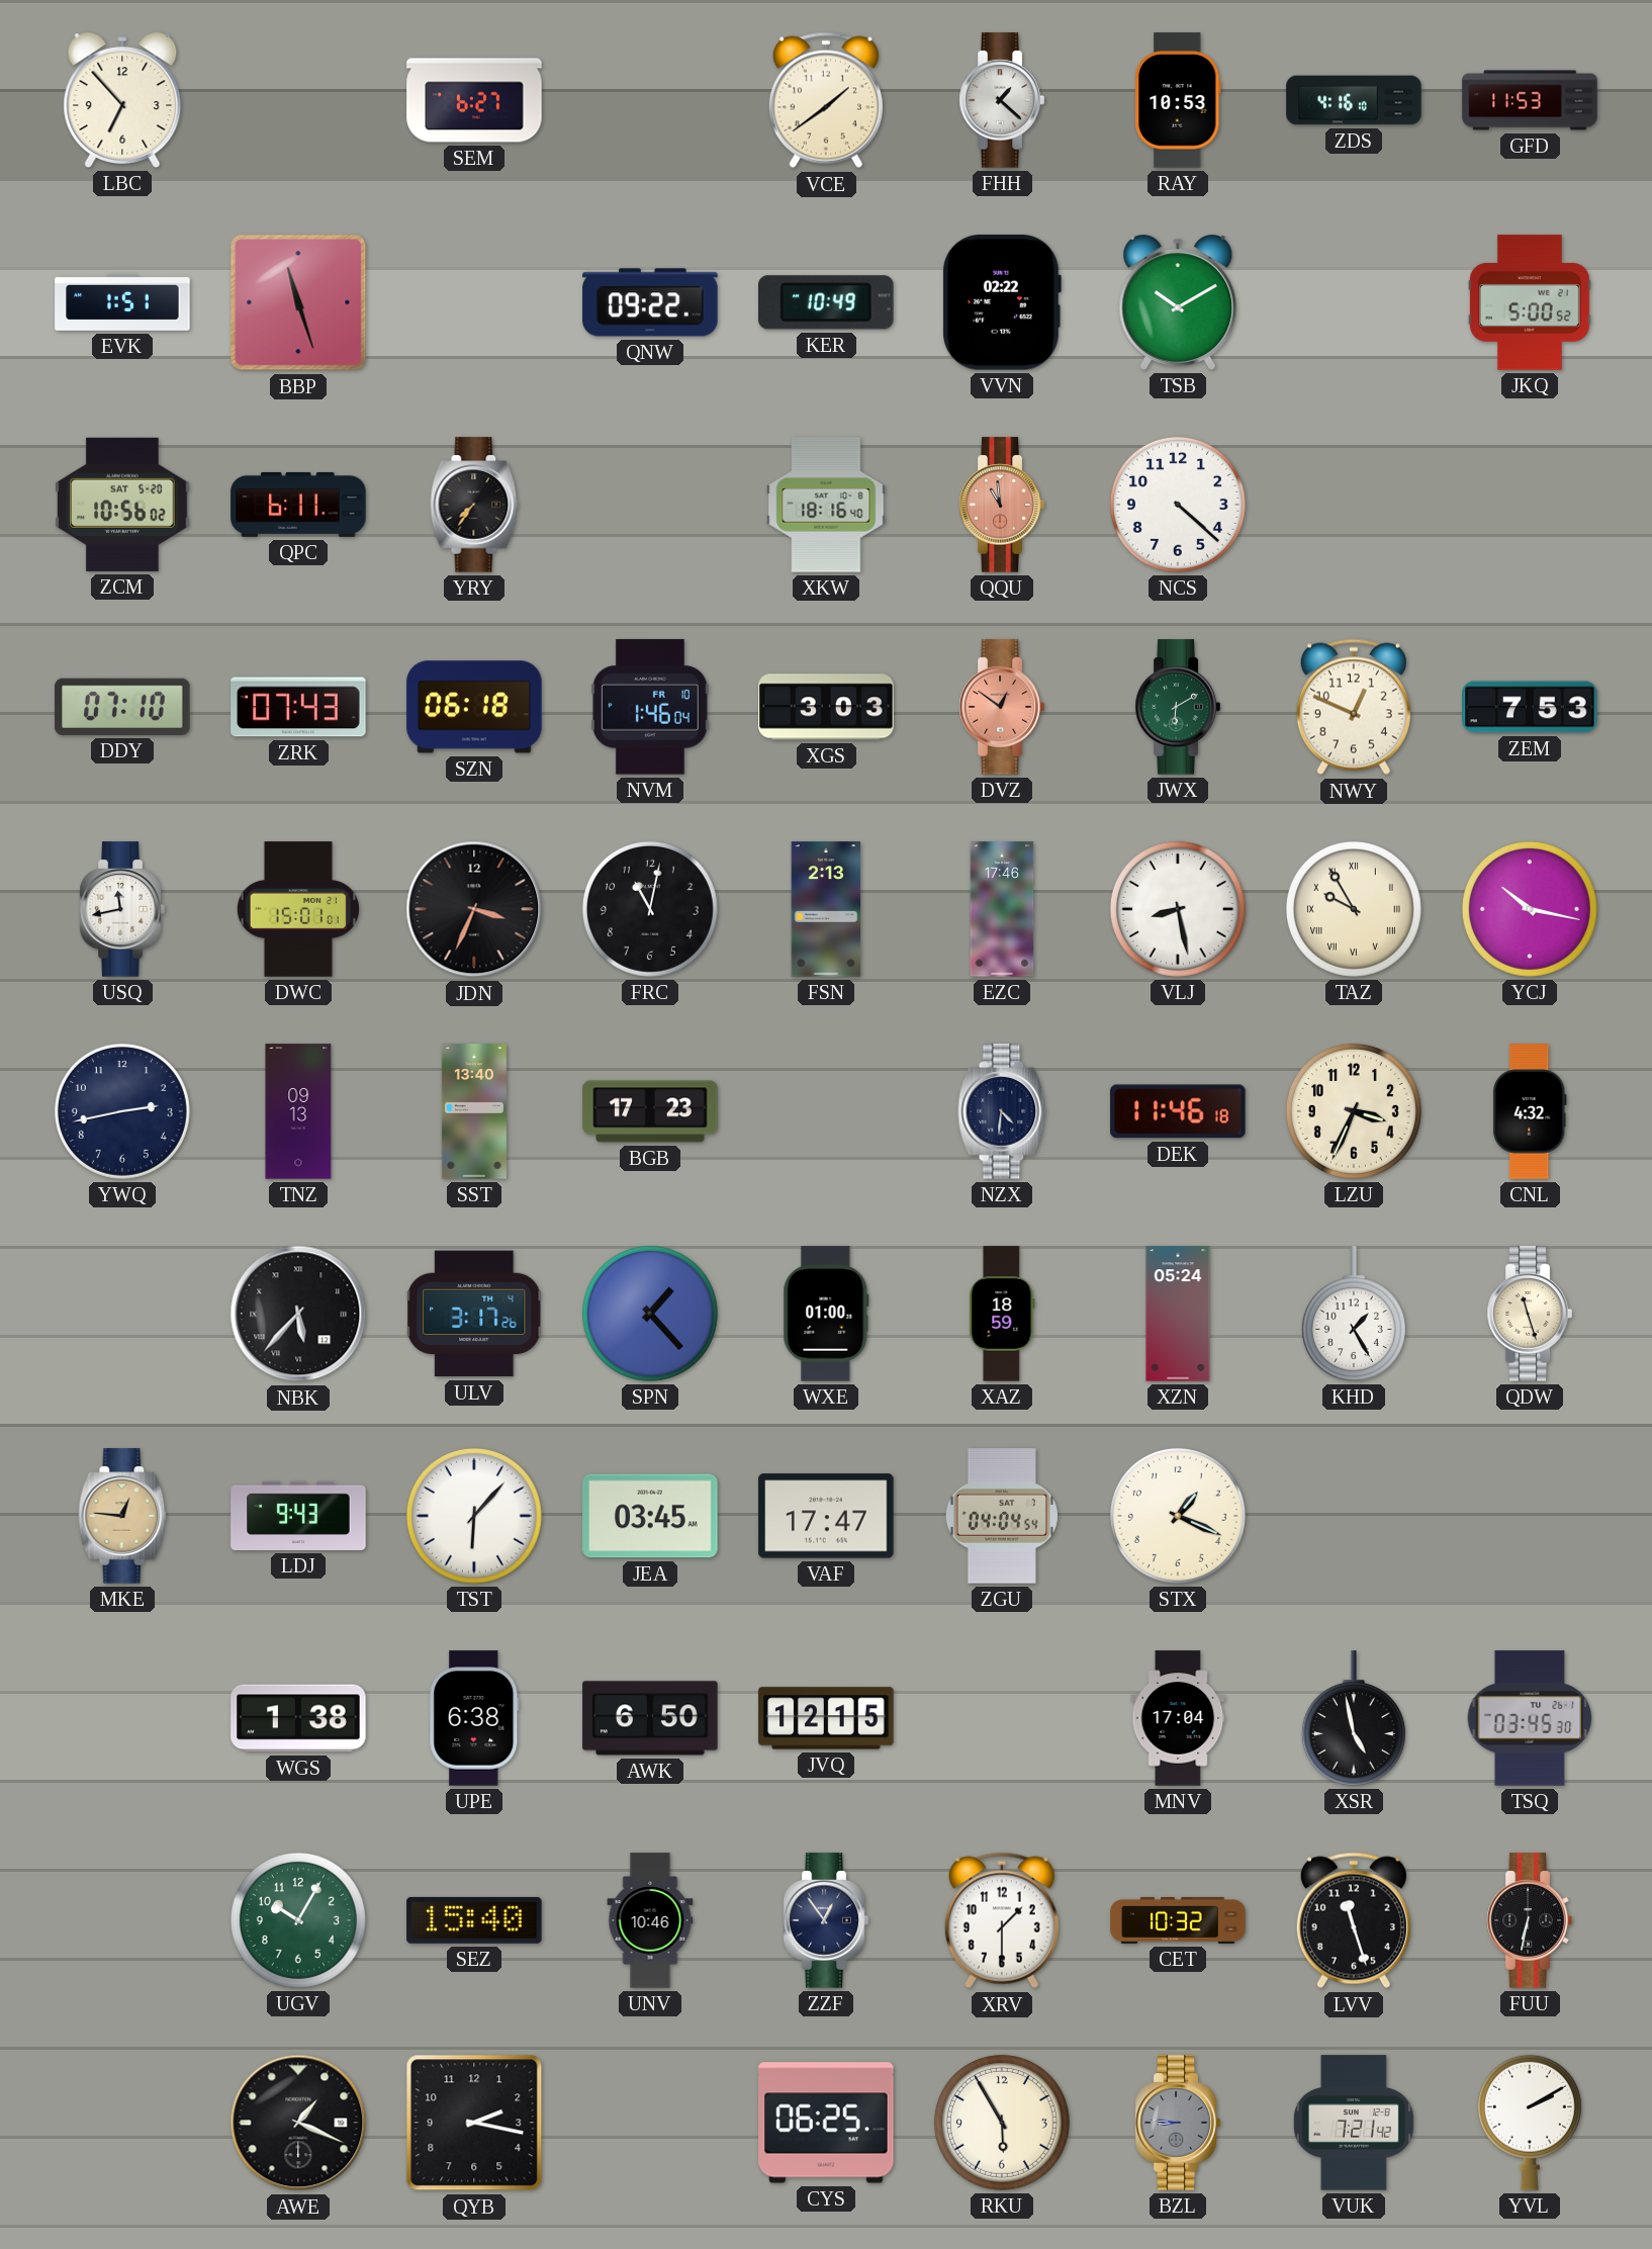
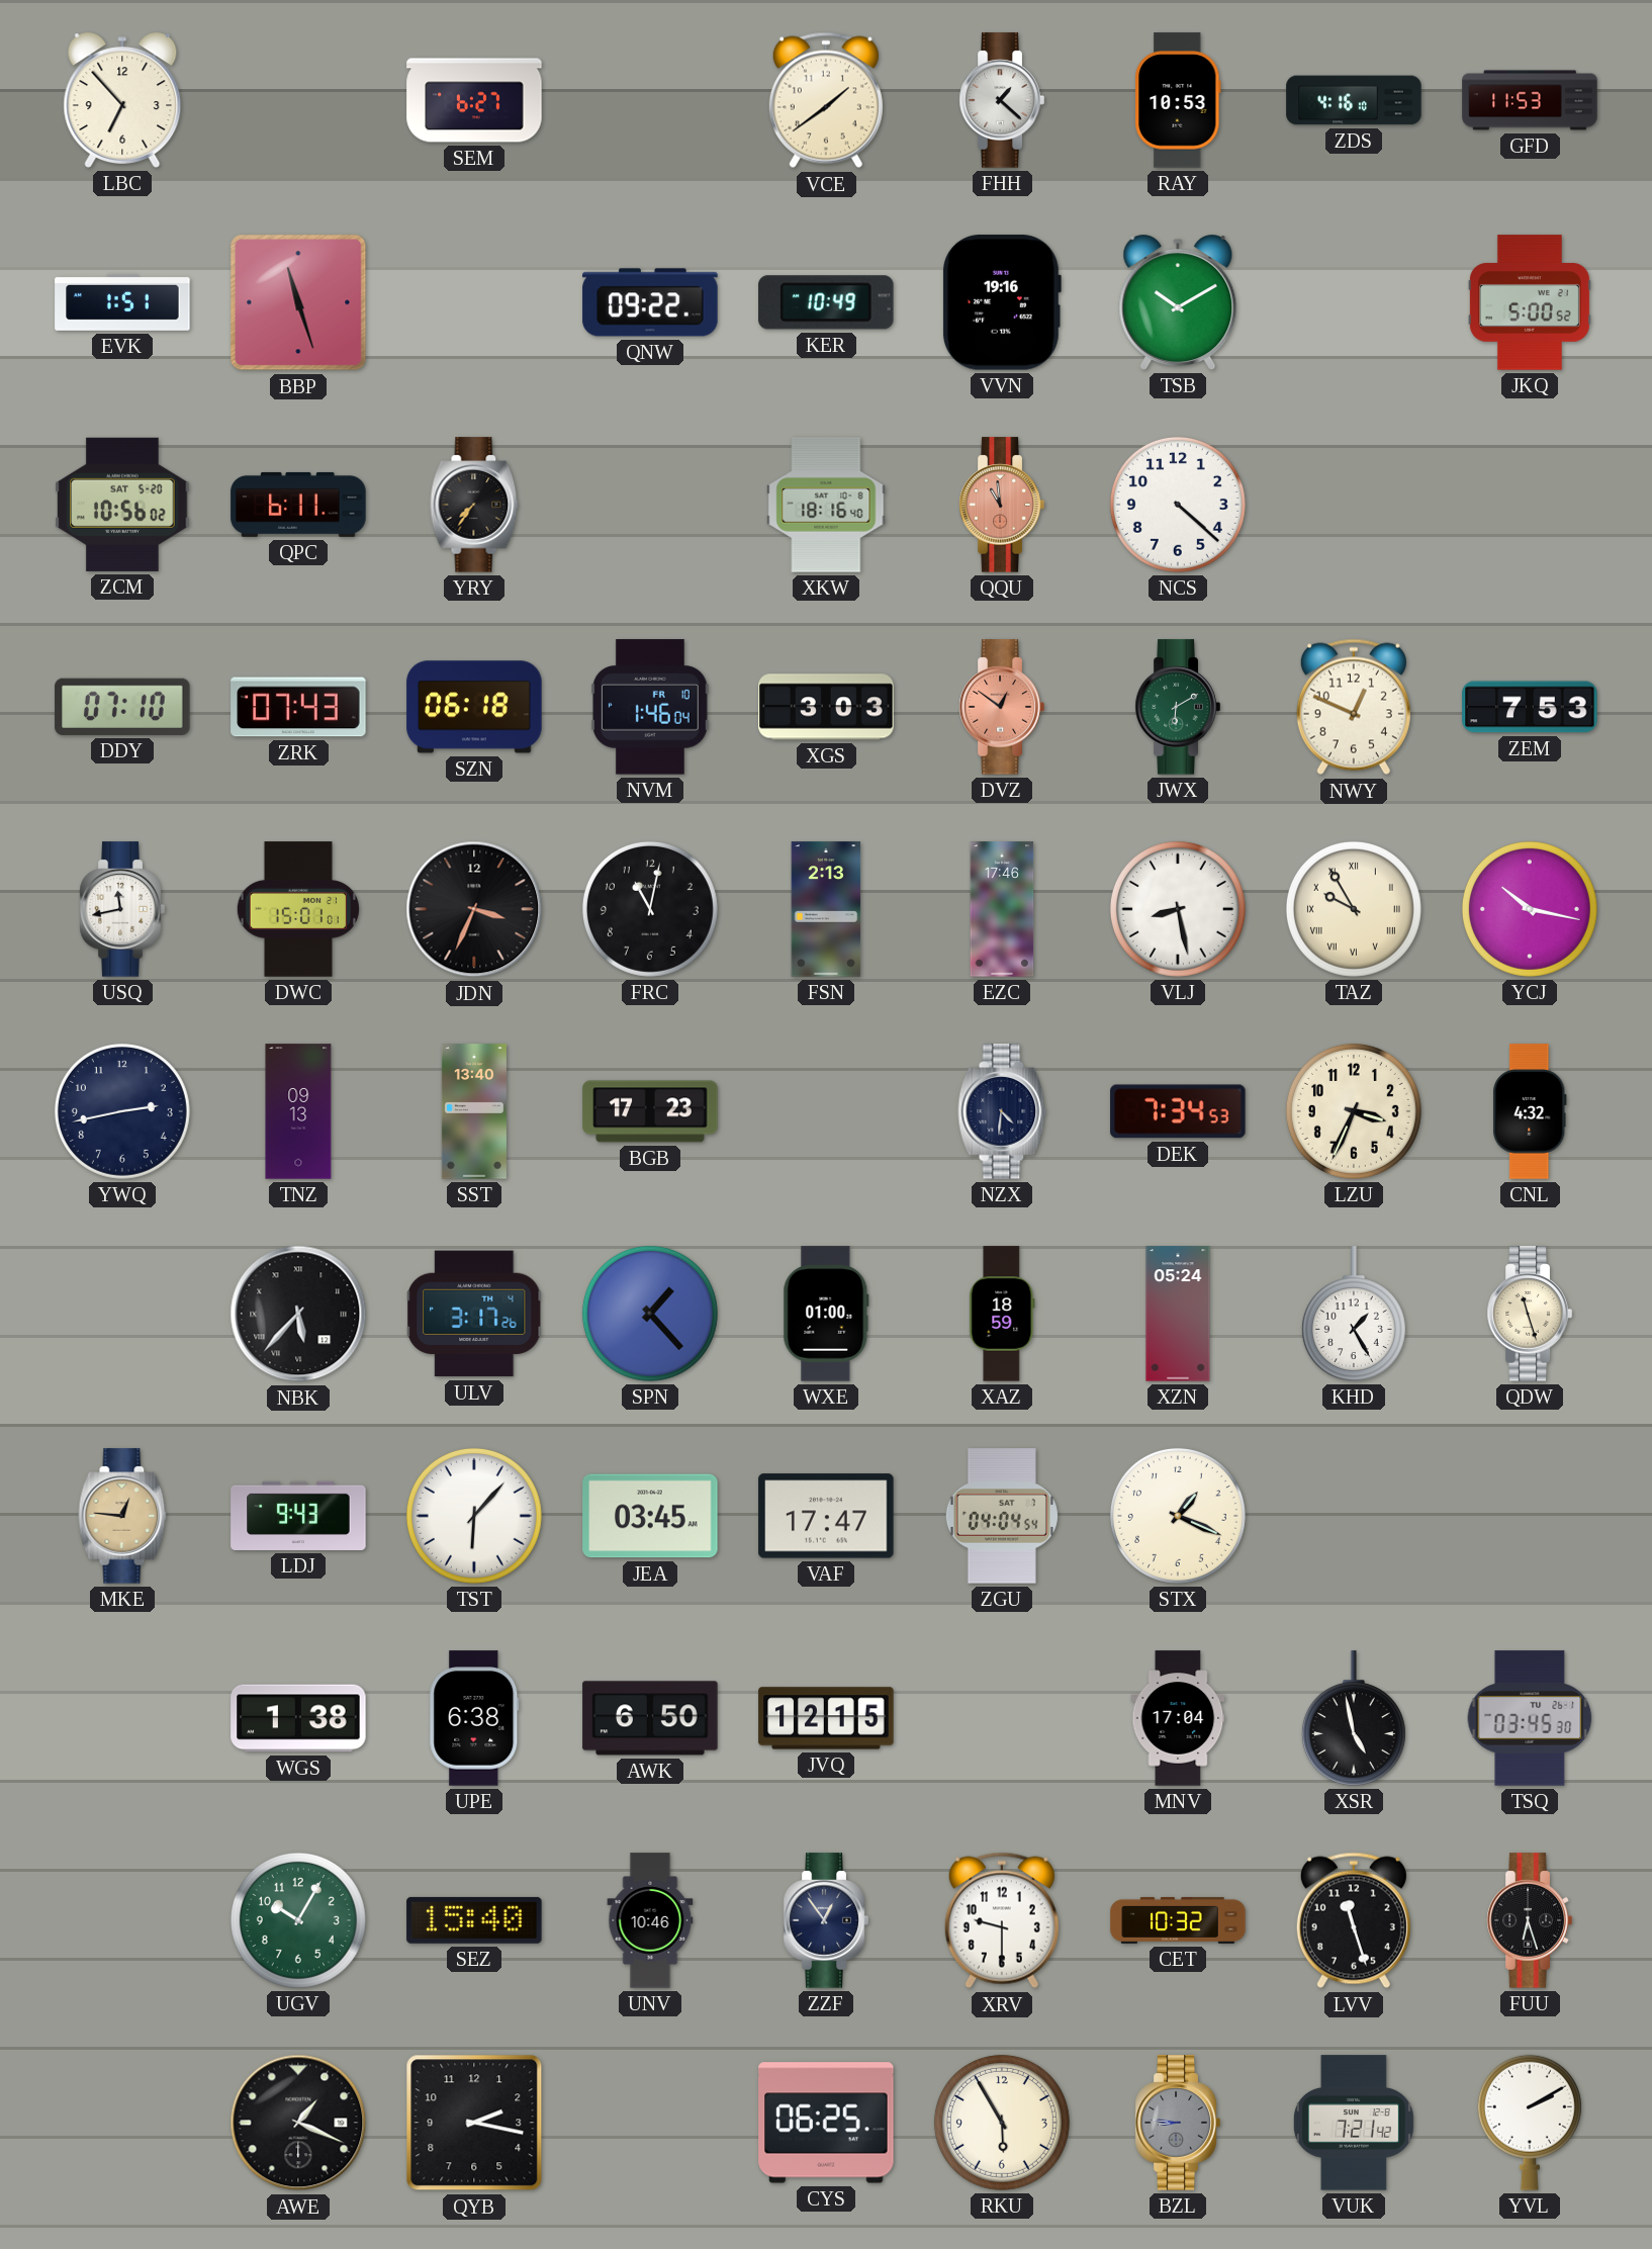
VVN: 02:22 -> 19:16 (1002, 302)
DEK: 11:46 -> 7:34 (1178, 1111)
XRV: 1:30 -> 9:30 (1002, 1920)
FUU: 6:32 -> 6:27 (1530, 1920)
